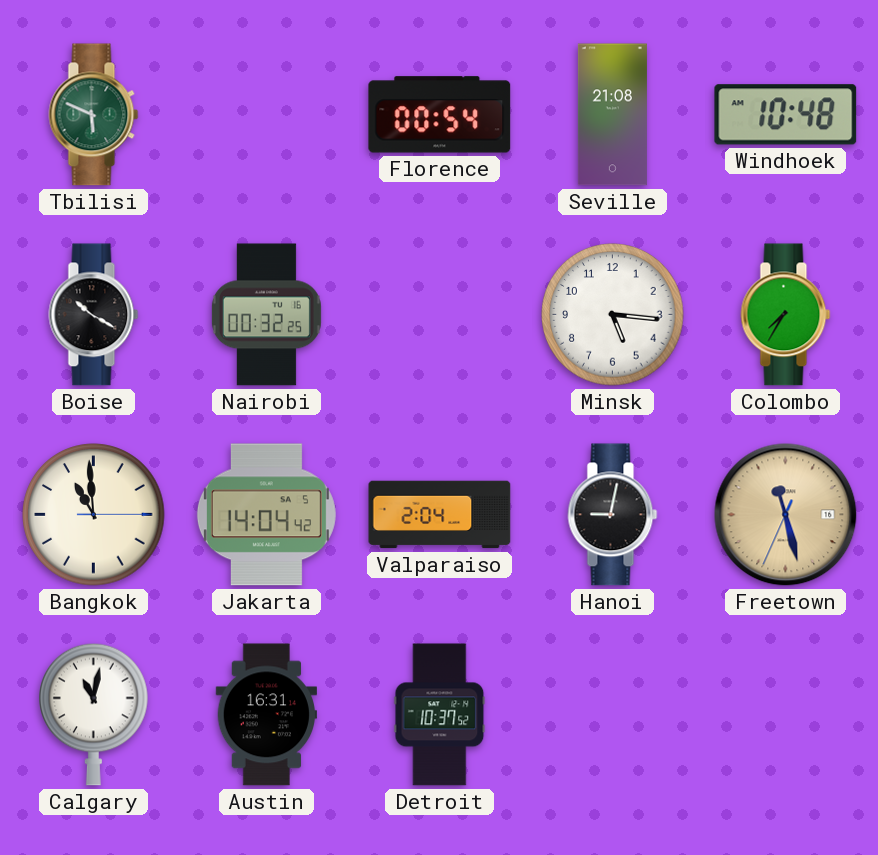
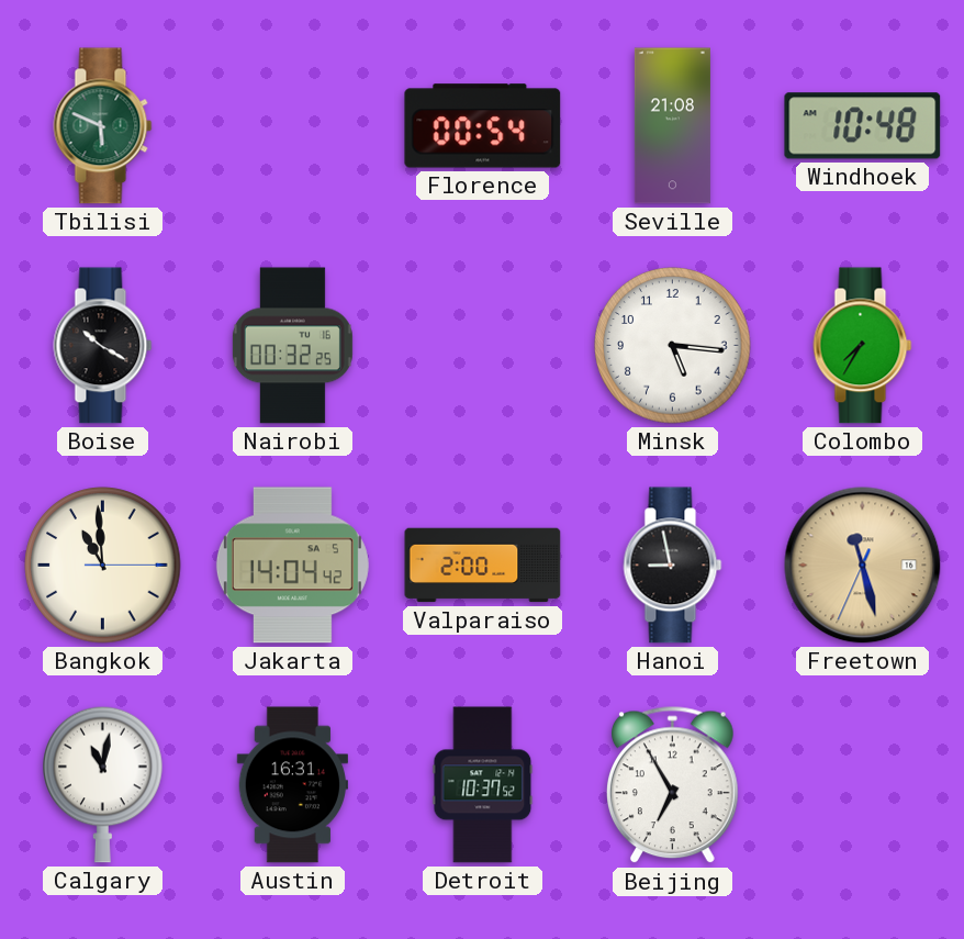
Valparaiso: 2:04 -> 2:00 (483, 566)
Hanoi: 9:02 -> 8:58 (673, 566)
Beijing: none -> 6:55 (672, 785)
